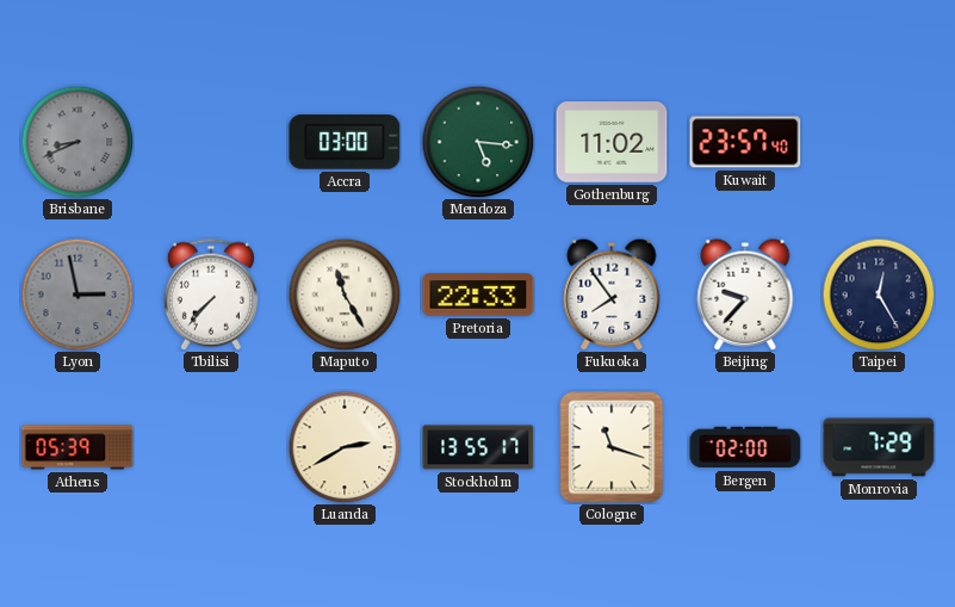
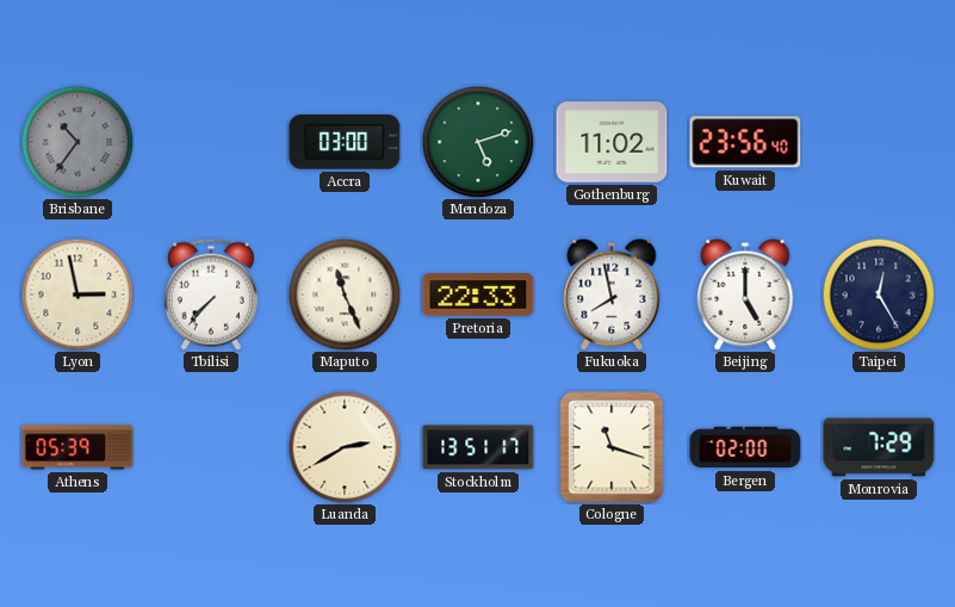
Brisbane: 8:41 -> 10:36 (77, 142)
Mendoza: 5:16 -> 5:12 (478, 142)
Kuwait: 23:57 -> 23:56 (745, 142)
Lyon dial: grey -> cream (77, 295)
Maputo: 11:25 -> 11:26 (345, 295)
Fukuoka: 7:54 -> 7:58 (612, 295)
Beijing: 9:37 -> 5:00 (745, 295)
Stockholm: 13:55 -> 13:51 (478, 447)
